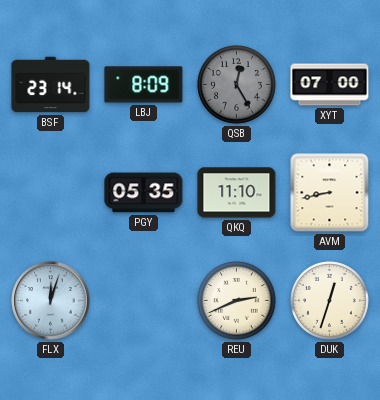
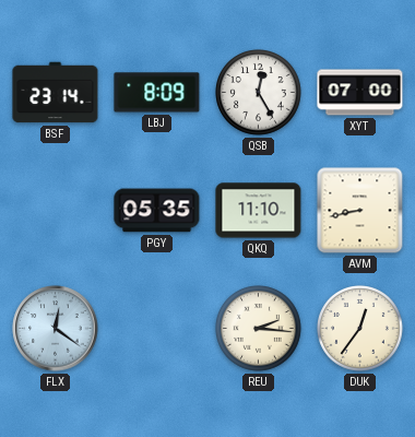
QSB dial: grey -> white (259, 93)
FLX: 12:03 -> 12:21 (56, 329)
REU: 2:41 -> 2:16 (259, 329)
DUK: 12:33 -> 12:36 (360, 329)
